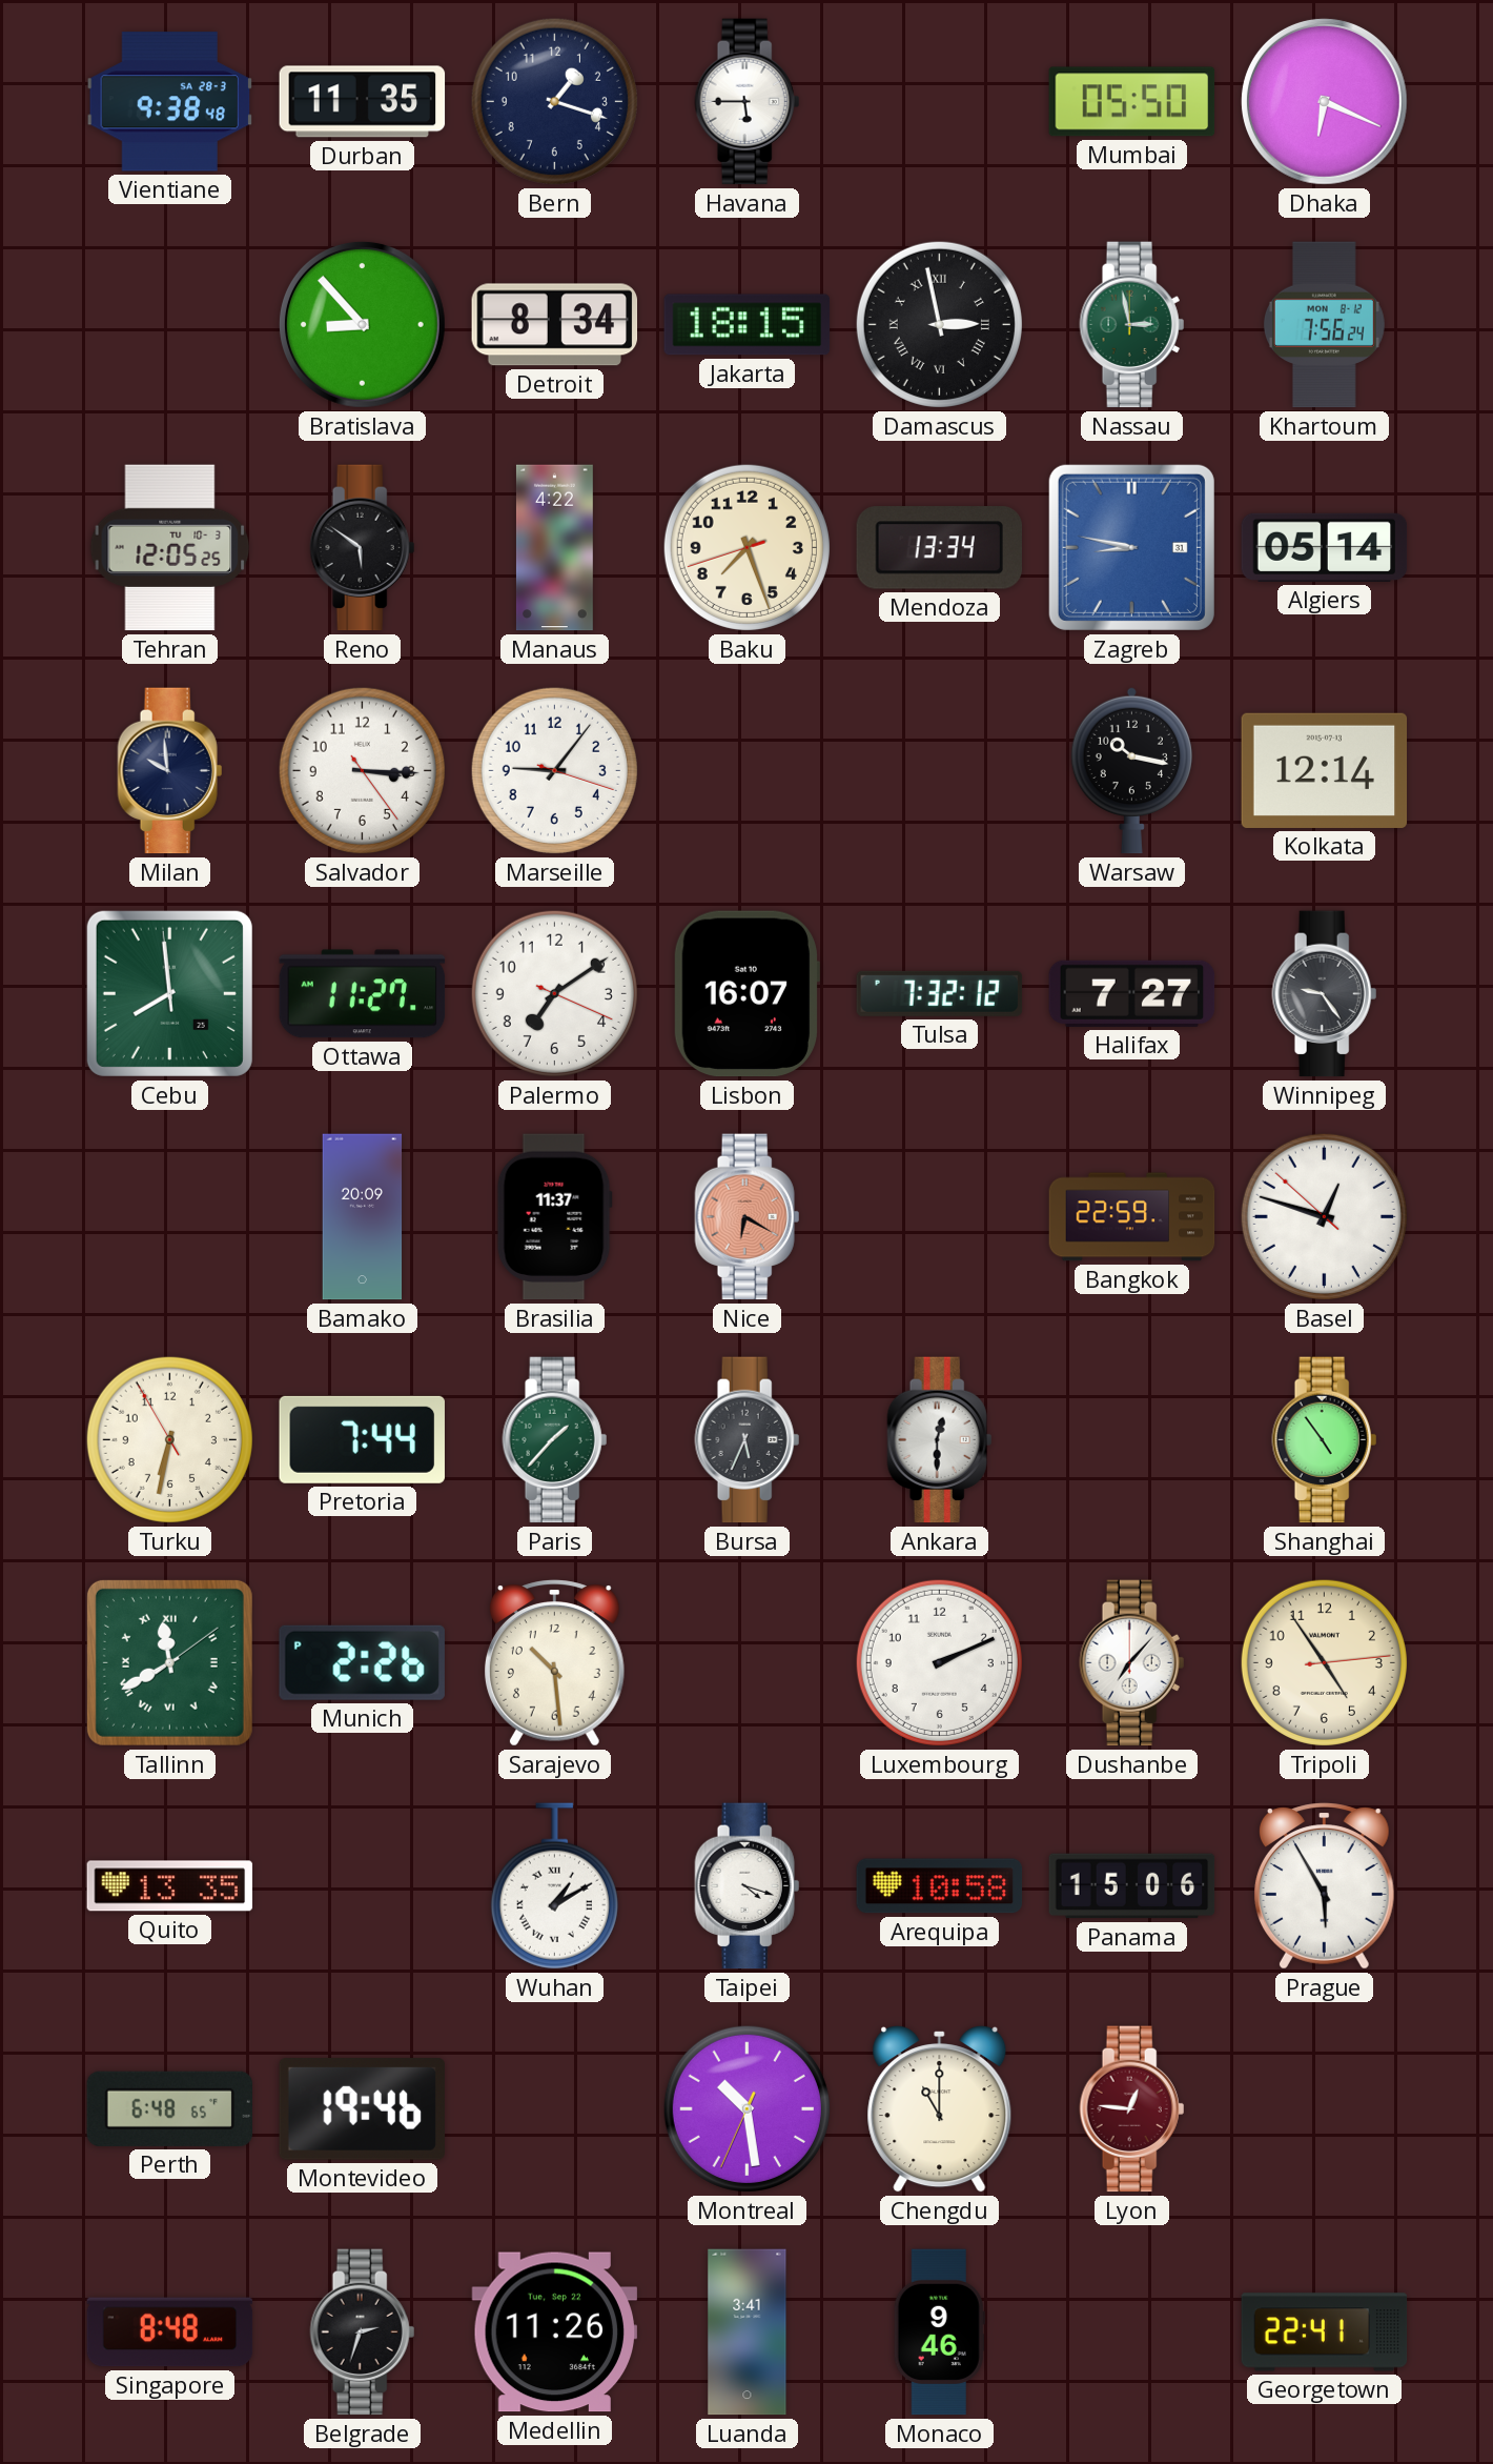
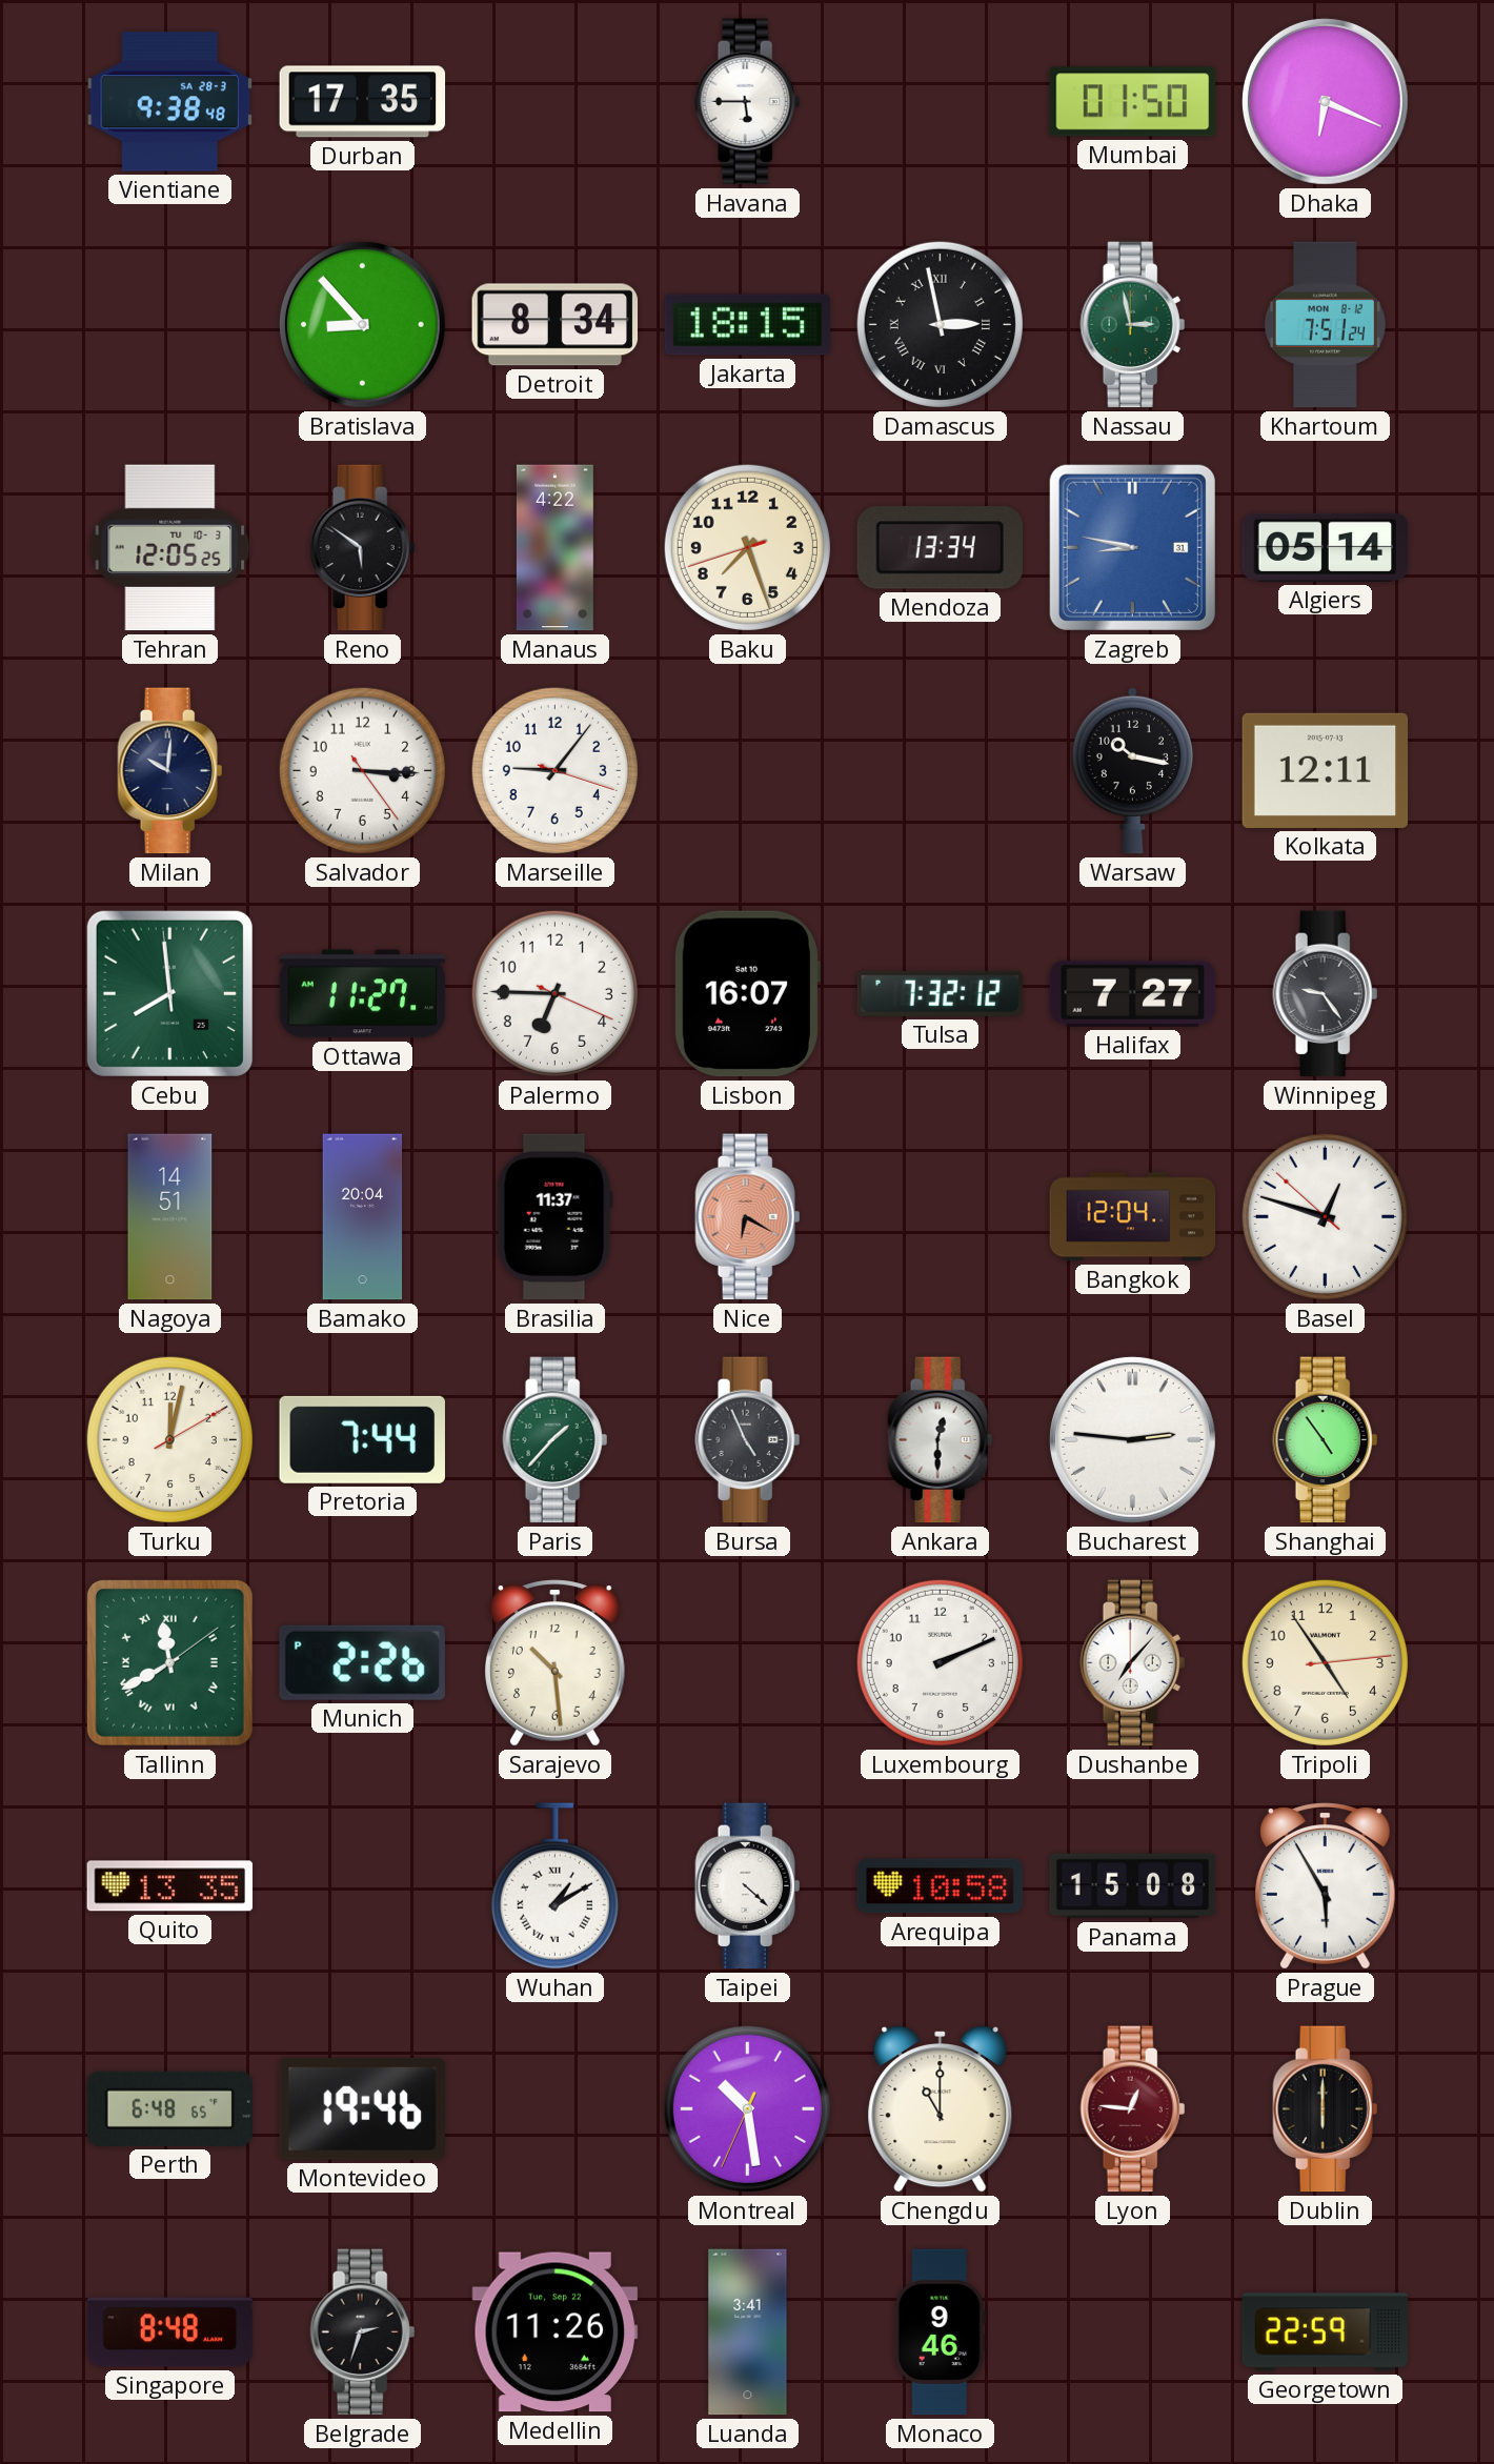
Durban: 11:35 -> 17:35 (363, 102)
Bern: 1:18 -> none (554, 101)
Mumbai: 05:50 -> 01:50 (1133, 102)
Khartoum: 7:56 -> 7:51 (1325, 325)
Milan: 9:59 -> 10:01 (170, 771)
Kolkata: 12:14 -> 12:11 (1326, 770)
Palermo: 7:09 -> 6:45 (554, 993)
Nagoya: none -> 14:51 (170, 1217)
Bamako: 20:09 -> 20:04 (363, 1217)
Bangkok: 22:59 -> 12:04 (1133, 1217)
Turku: 6:31 -> 12:02 (169, 1439)
Bursa: 5:34 -> 4:56 (748, 1440)
Bucharest: none -> 2:46 (1132, 1439)
Taipei: 4:18 -> 4:22 (748, 1886)
Panama: 15:06 -> 15:08 (1133, 1886)
Dublin: none -> 6:00 (1326, 2109)
Georgetown: 22:41 -> 22:59 (1326, 2332)
